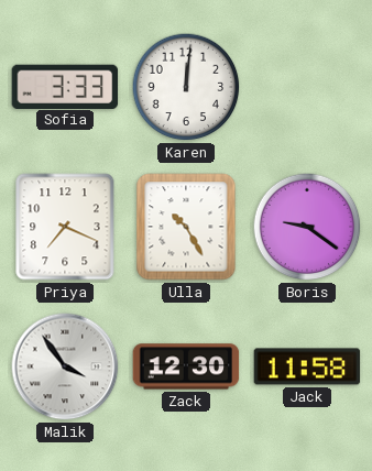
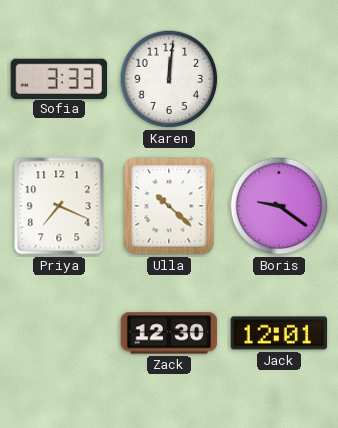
Ulla: 10:25 -> 10:22 (169, 206)
Malik: 3:54 -> none (65, 366)
Jack: 11:58 -> 12:01 (279, 333)
